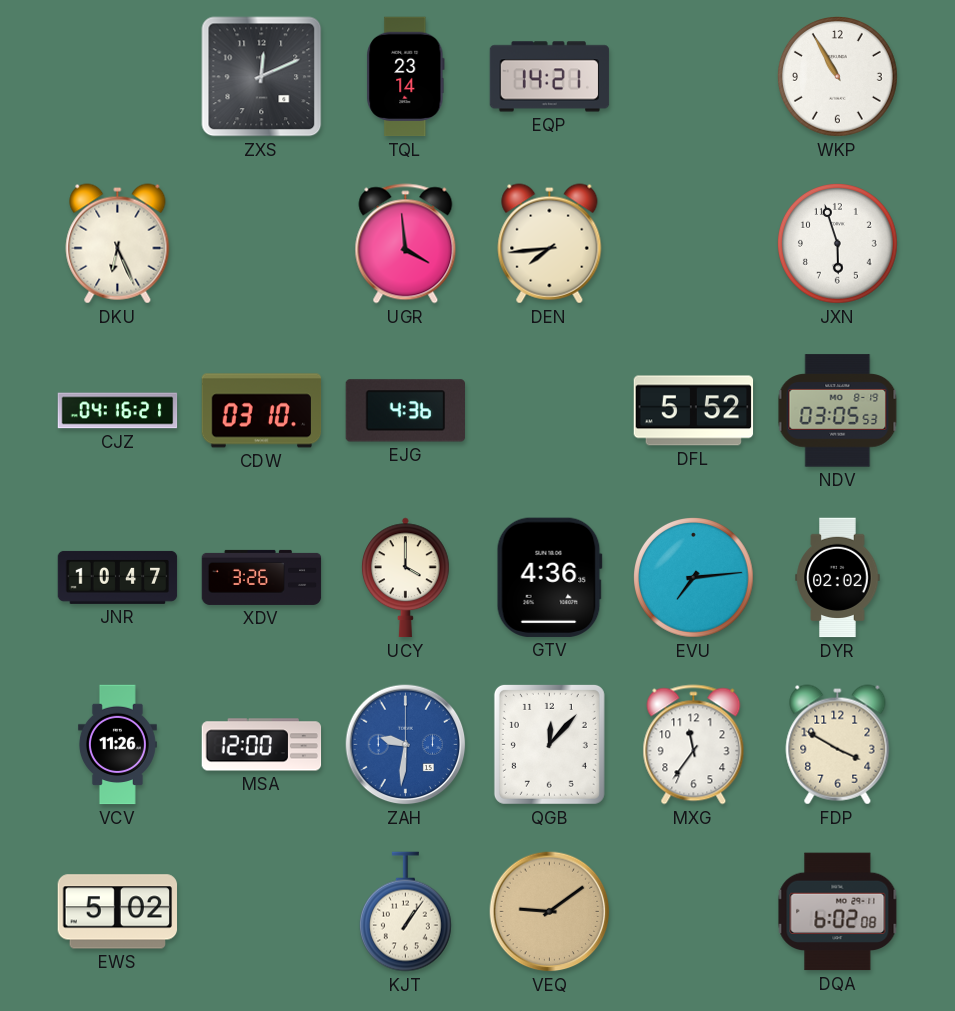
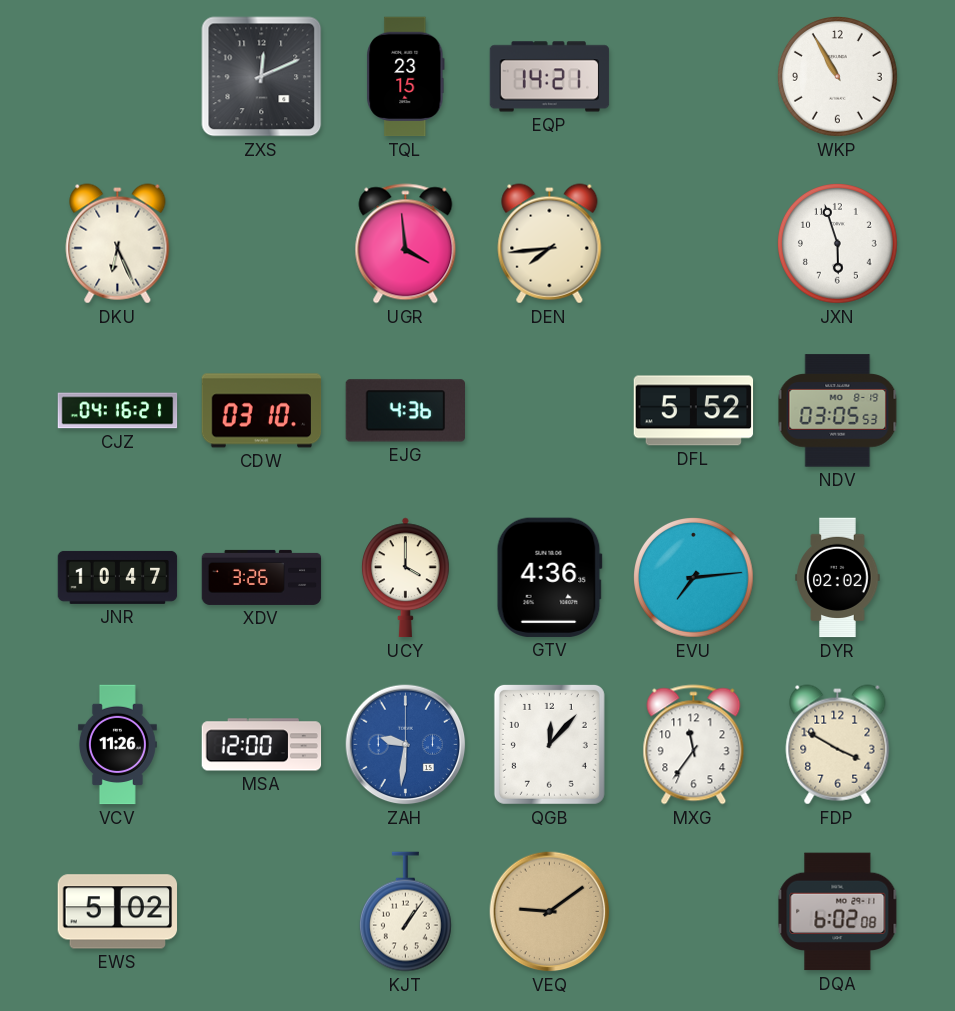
TQL: 23:14 -> 23:15 (406, 77)
